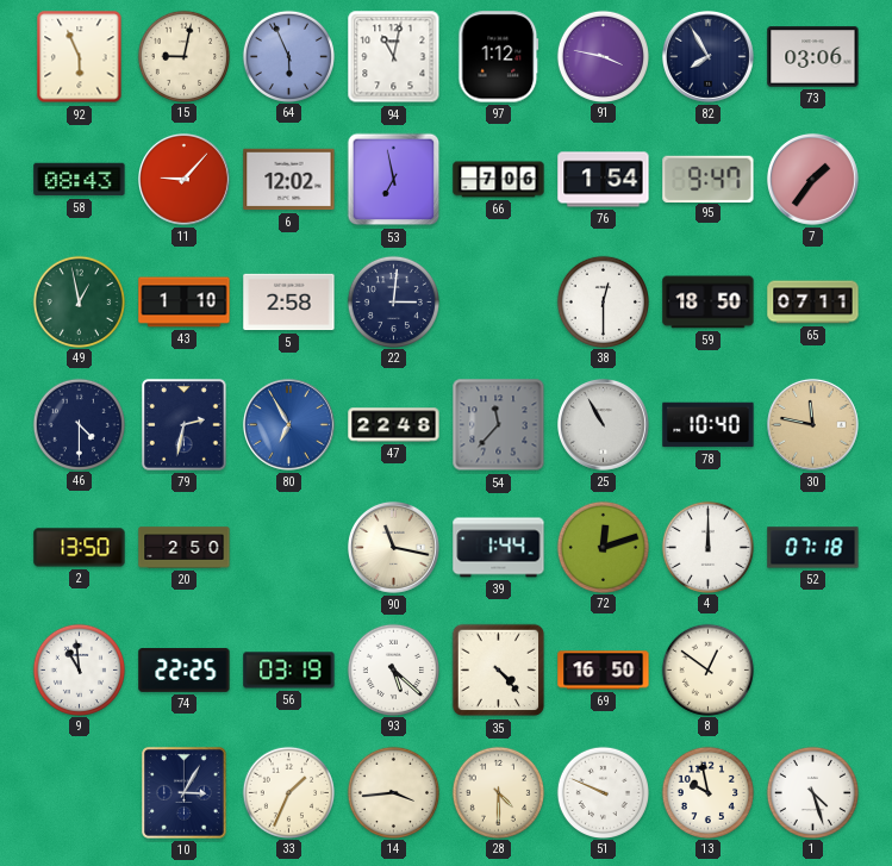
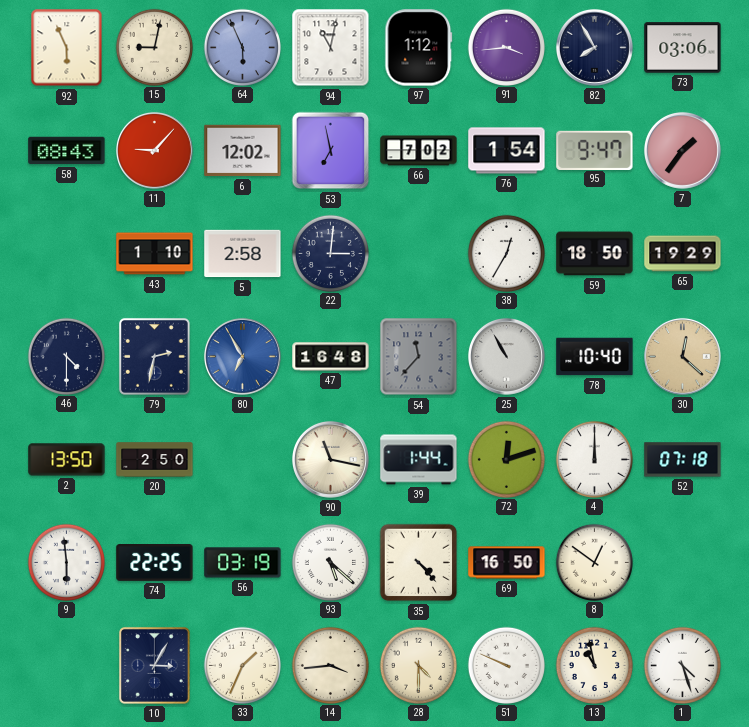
91: 3:47 -> 3:44 (506, 47)
66: 7:06 -> 7:02 (419, 151)
49: 12:58 -> none (79, 301)
38: 12:30 -> 12:35 (506, 253)
65: 07:11 -> 19:29 (683, 254)
47: 22:48 -> 16:48 (331, 357)
30: 11:47 -> 12:22 (683, 357)
9: 10:59 -> 5:59 (66, 562)
13: 9:58 -> 10:58 (594, 665)
